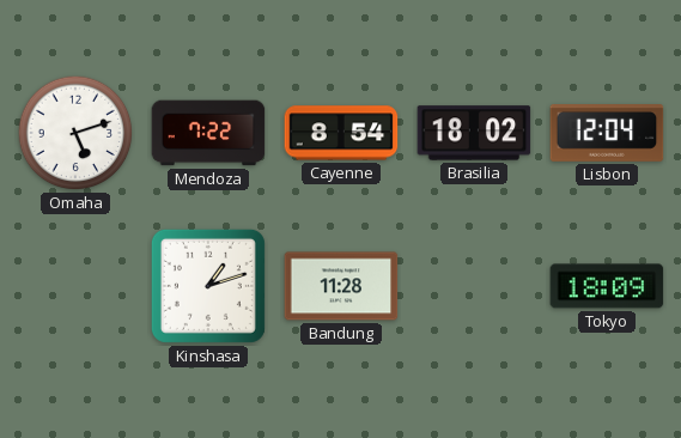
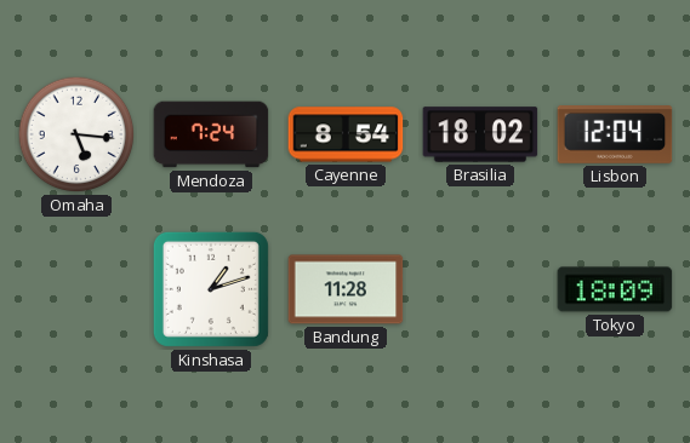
Omaha: 5:12 -> 5:16 (76, 134)
Mendoza: 7:22 -> 7:24 (211, 134)
